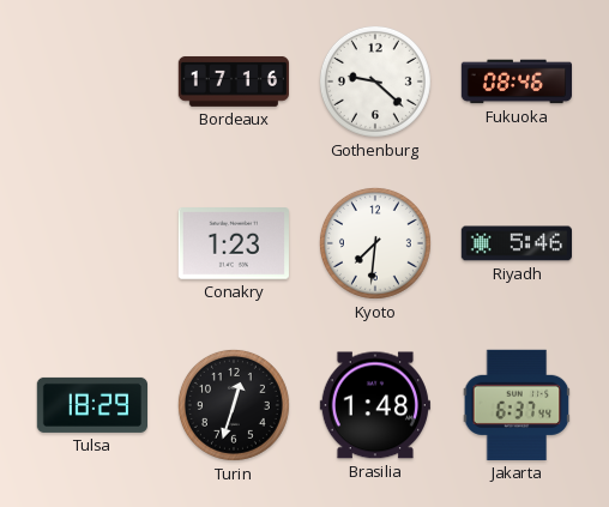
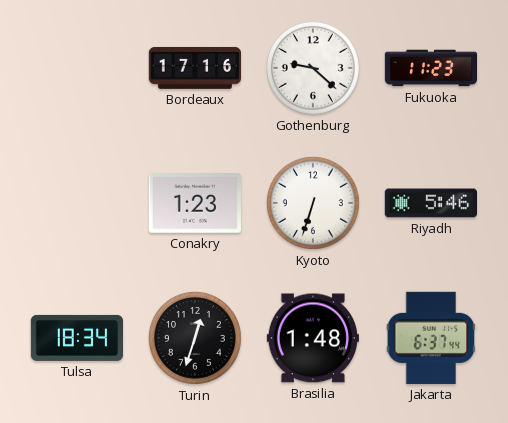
Fukuoka: 08:46 -> 11:23 (430, 68)
Kyoto: 7:31 -> 6:33 (313, 203)
Tulsa: 18:29 -> 18:34 (76, 338)
